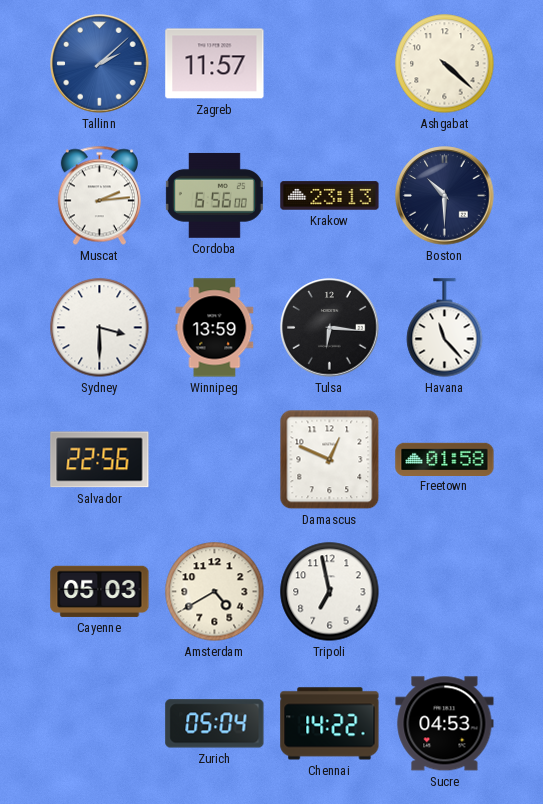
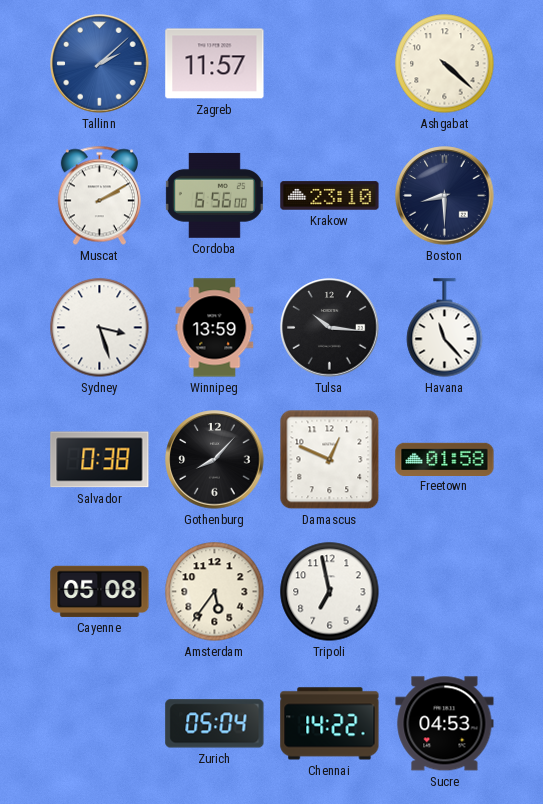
Muscat: 2:14 -> 2:10 (99, 196)
Krakow: 23:13 -> 23:10 (330, 196)
Boston: 10:30 -> 8:30 (445, 196)
Sydney: 3:30 -> 3:27 (100, 328)
Tulsa: 6:16 -> 10:16 (330, 328)
Salvador: 22:56 -> 0:38 (100, 460)
Gothenburg: none -> 8:07 (215, 460)
Cayenne: 05:03 -> 05:08 (100, 591)
Amsterdam: 4:40 -> 5:36 (215, 592)
